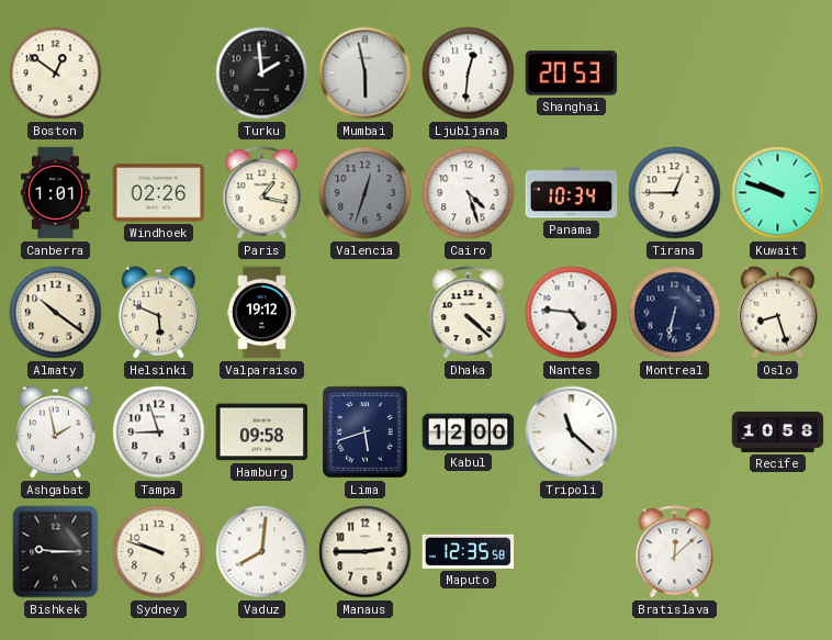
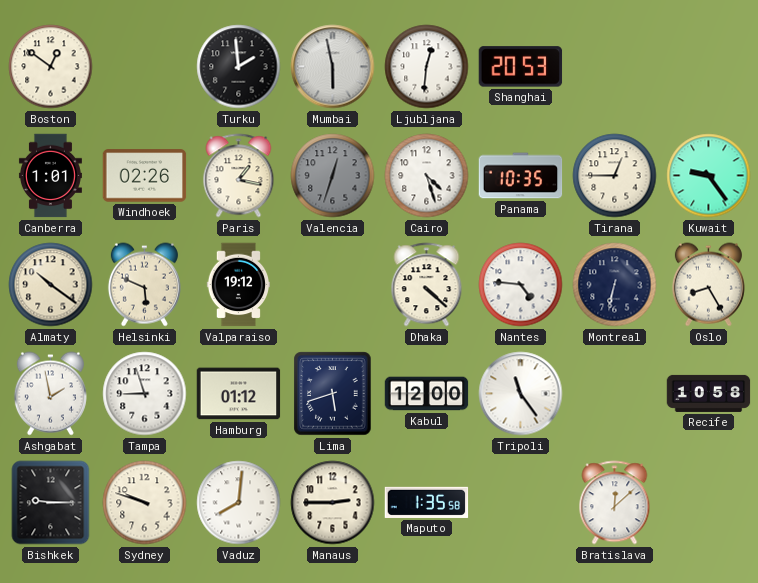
Panama: 10:34 -> 10:35 (521, 176)
Kuwait: 9:48 -> 9:24 (709, 176)
Oslo: 8:27 -> 8:25 (708, 285)
Hamburg: 09:58 -> 01:12 (239, 394)
Tripoli: 11:22 -> 11:24 (521, 394)
Maputo: 12:35 -> 1:35 (427, 502)
